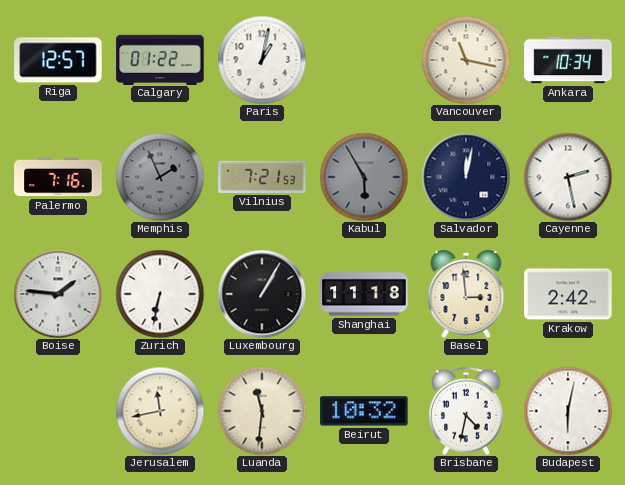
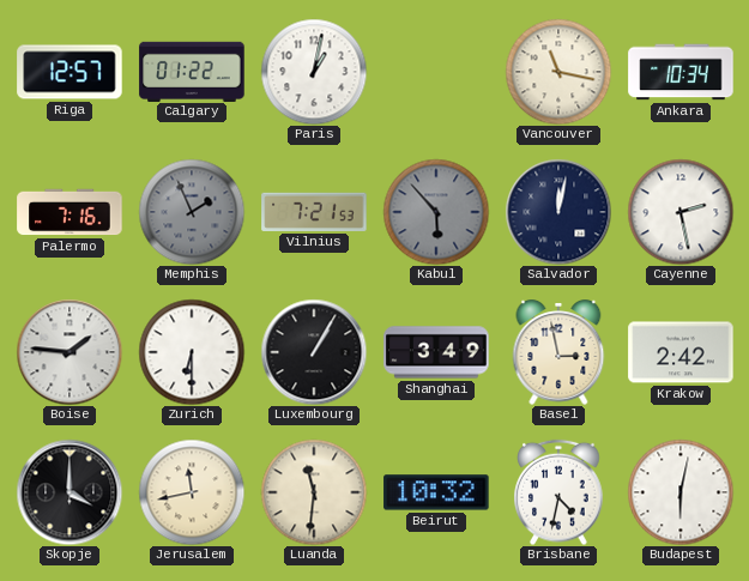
Kabul: 5:55 -> 5:53 (436, 212)
Zurich: 6:32 -> 6:30 (192, 352)
Shanghai: 11:18 -> 3:49 (436, 352)
Basel: 2:59 -> 2:58 (558, 352)
Skopje: none -> 4:00 (70, 492)
